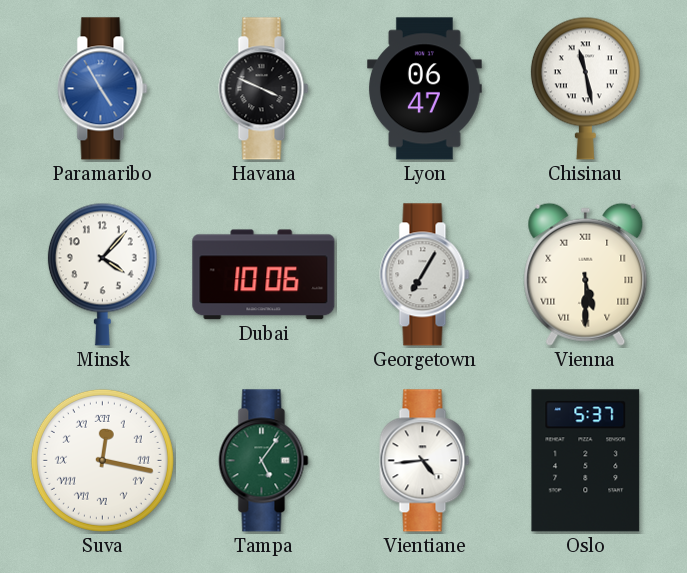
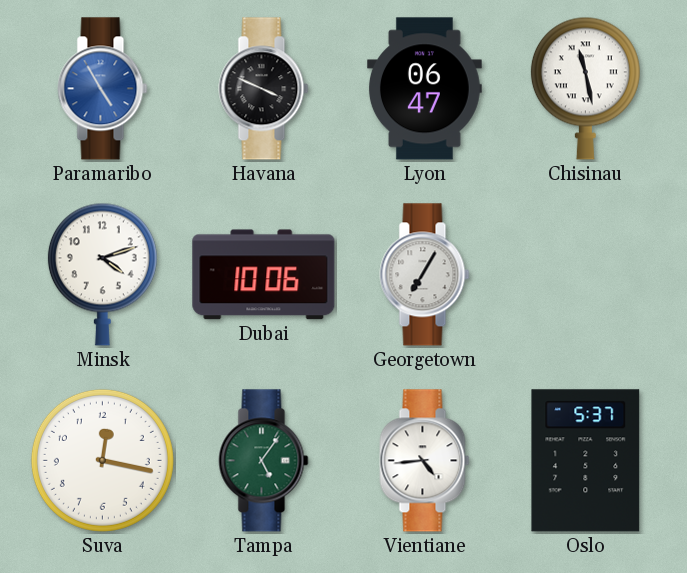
Minsk: 4:07 -> 4:12 (102, 274)
Vienna: 5:30 -> none (586, 274)
Suva numerals: Roman -> Arabic (102, 460)
